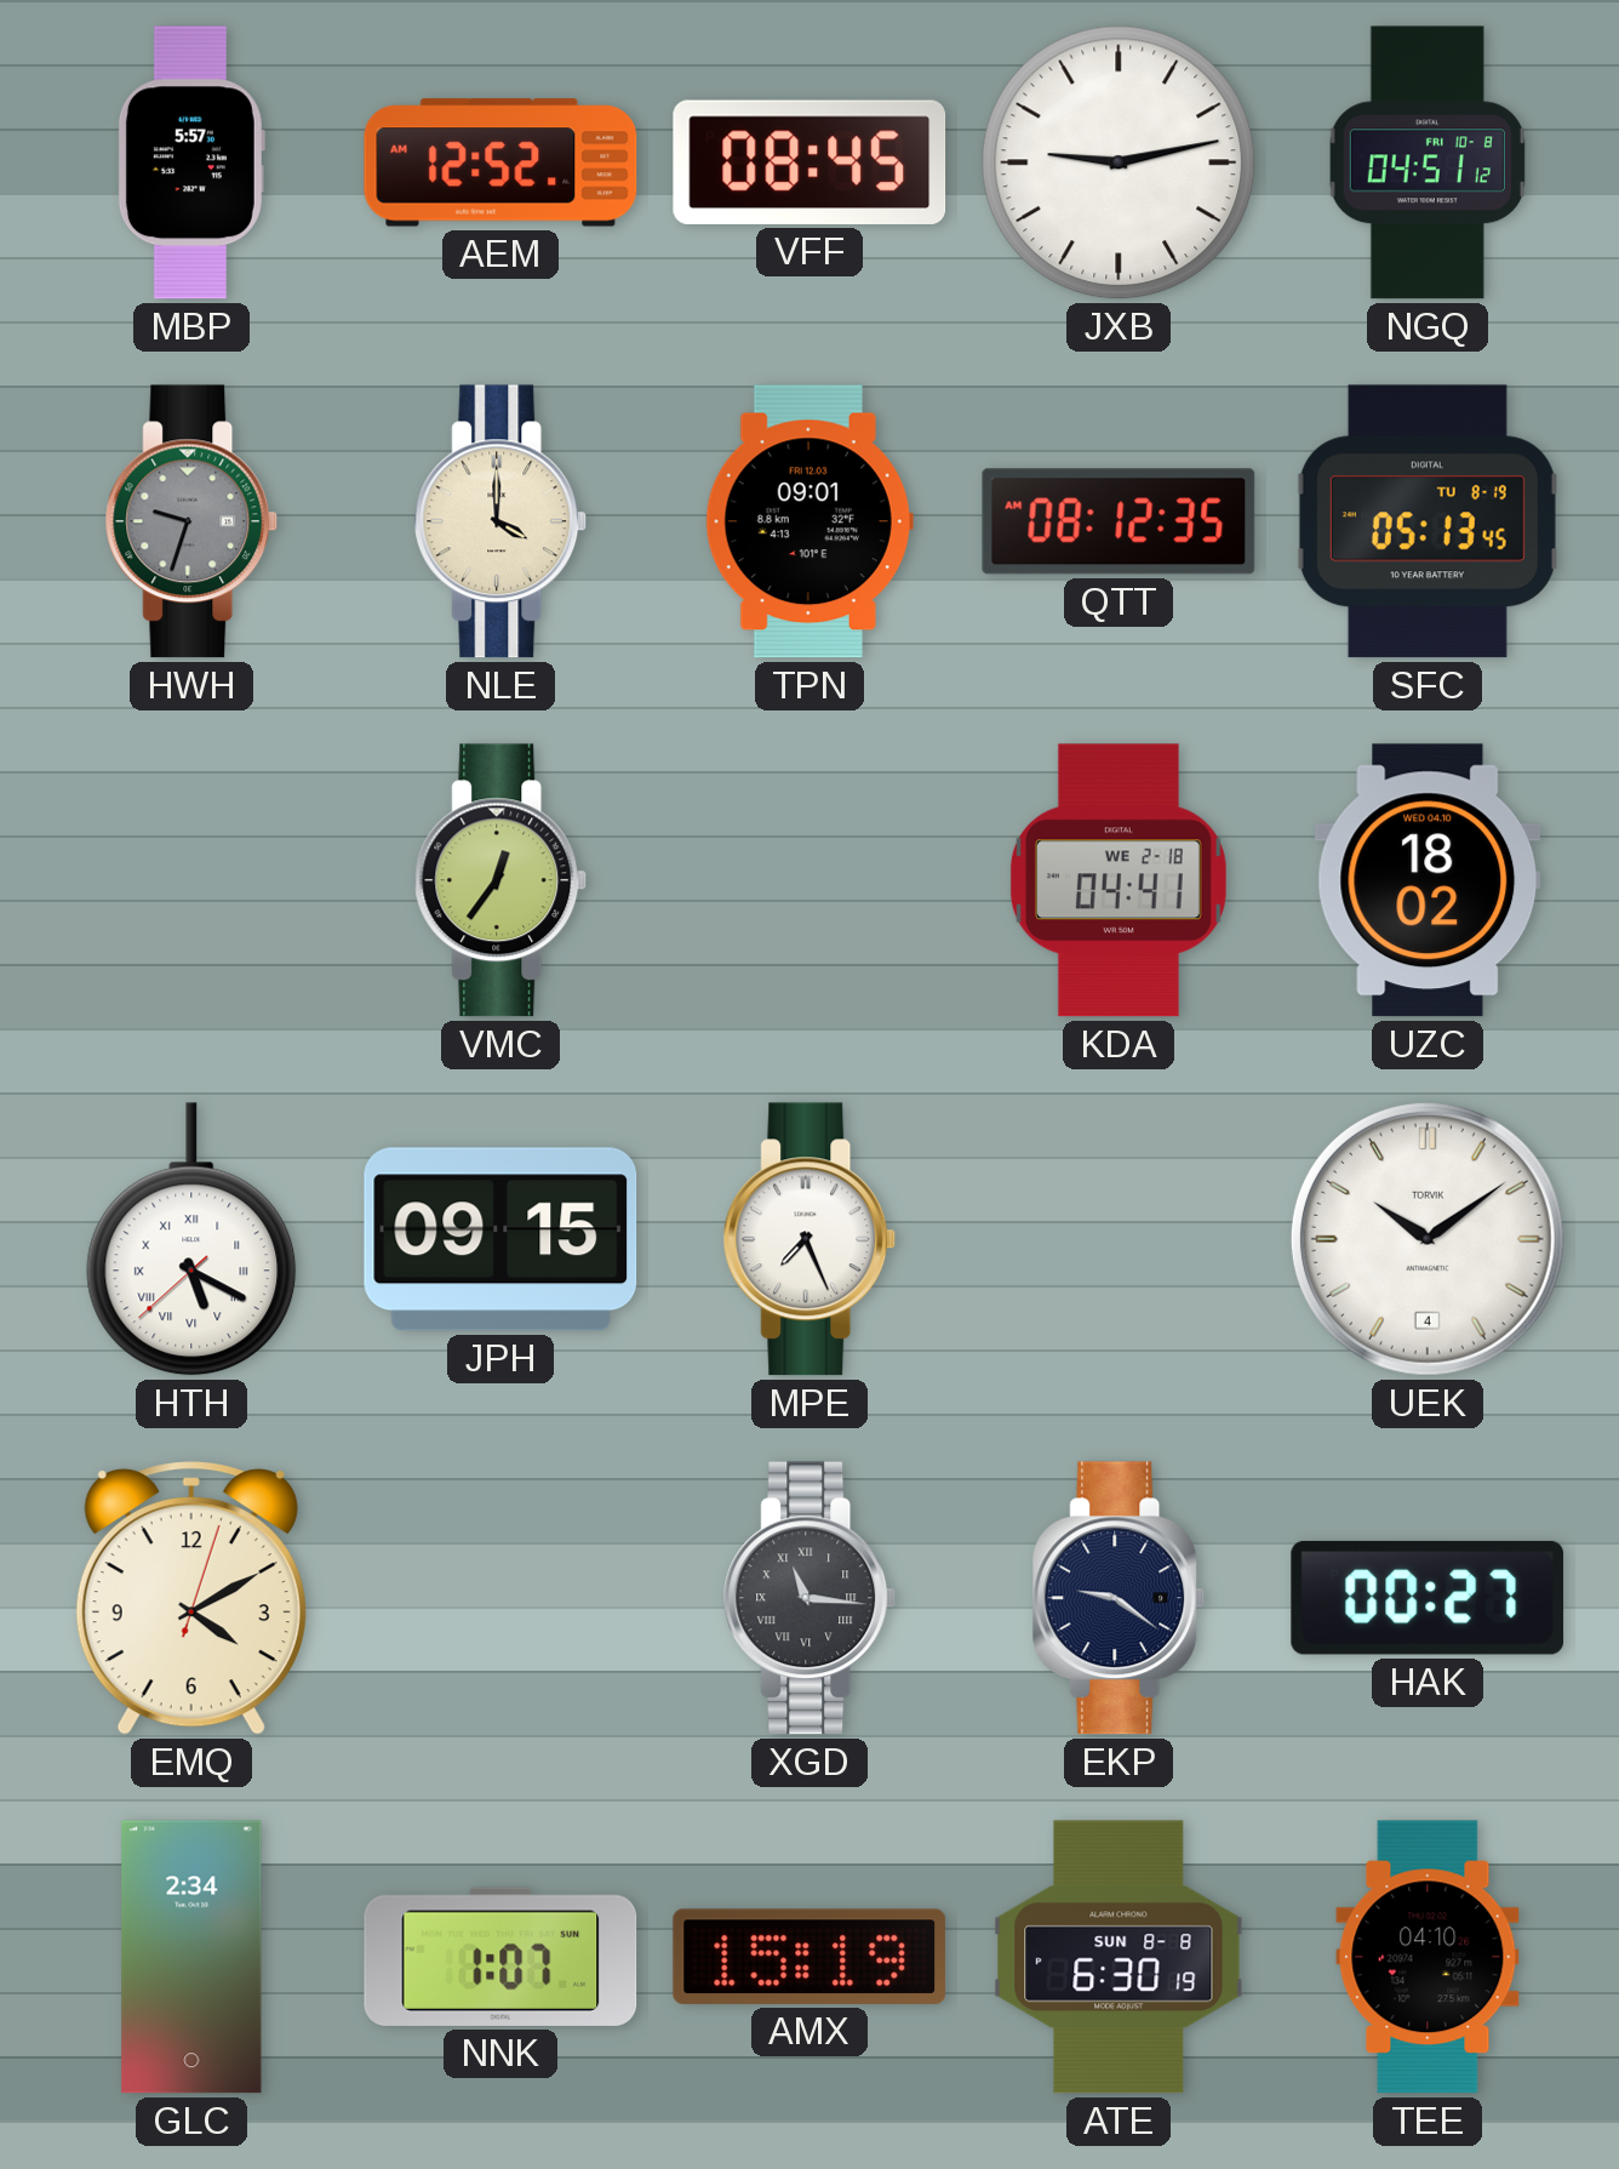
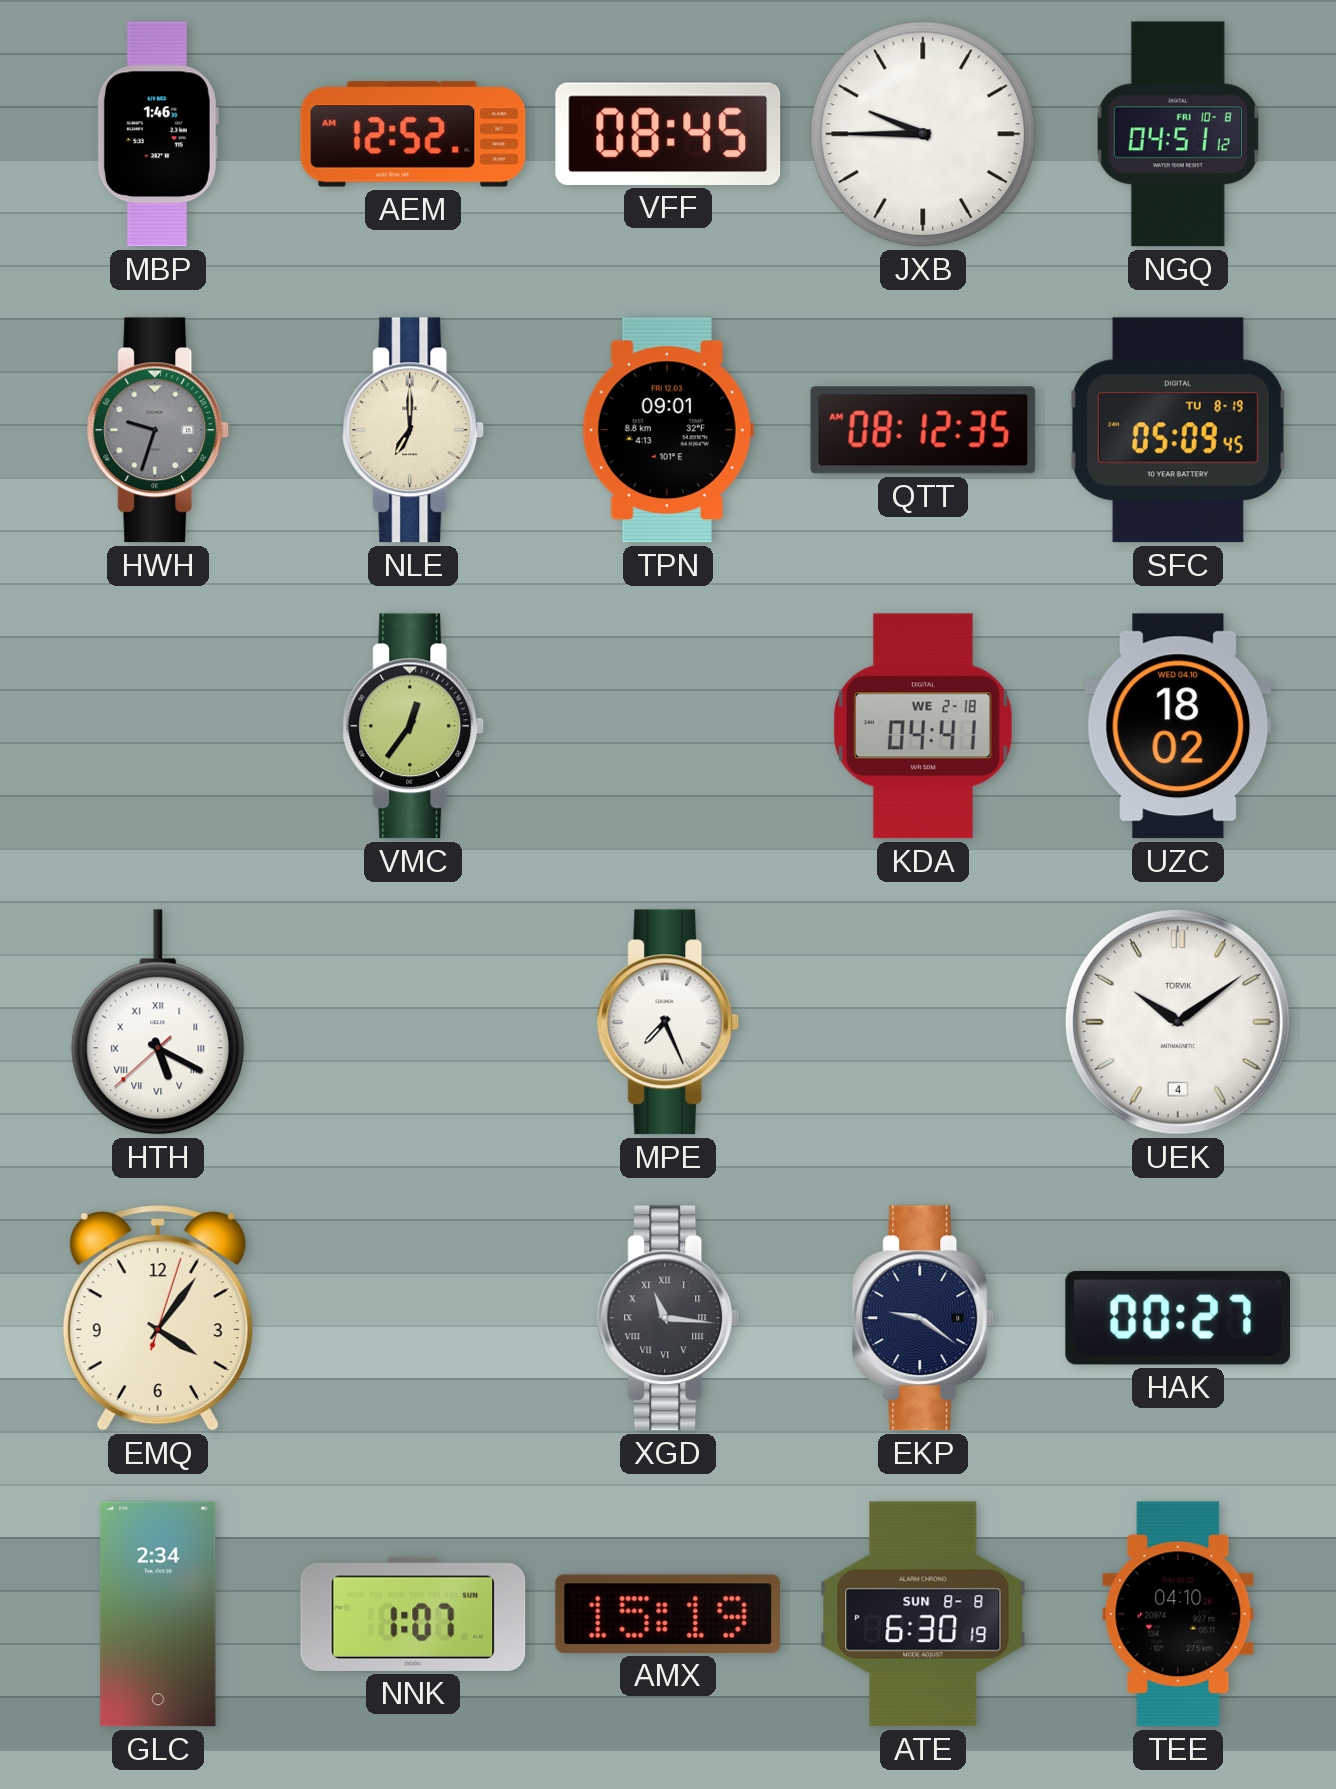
MBP: 5:57 -> 1:46 (158, 134)
JXB: 9:13 -> 9:45 (923, 134)
NLE: 4:00 -> 7:00 (413, 430)
SFC: 05:13 -> 05:09 (1178, 430)
JPH: 09:15 -> none (500, 1239)
EMQ: 4:10 -> 4:06 (158, 1318)
